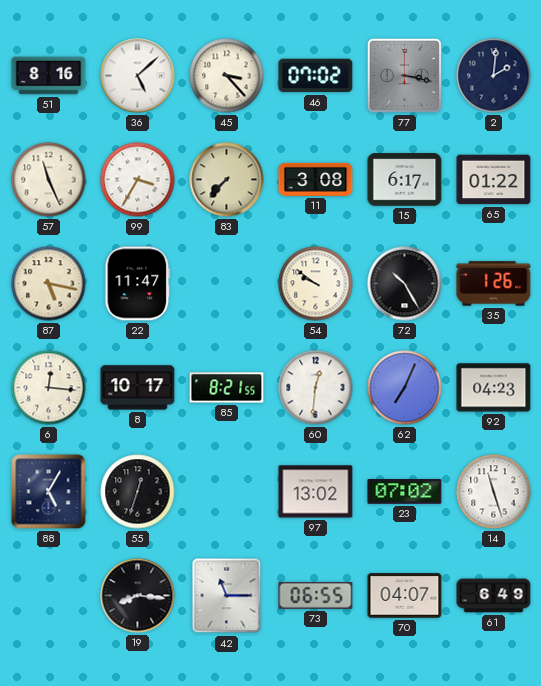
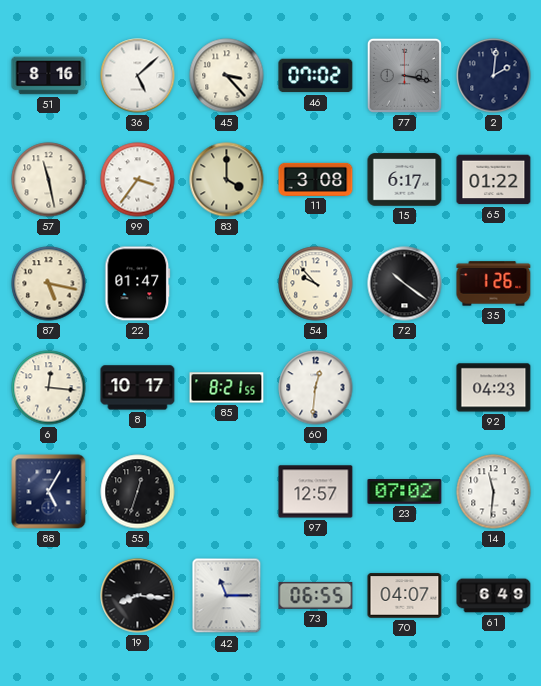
57: 11:26 -> 11:28 (49, 180)
99: 3:35 -> 3:36 (138, 180)
83: 7:37 -> 4:00 (227, 180)
22: 11:47 -> 01:47 (138, 284)
54: 9:51 -> 9:53 (316, 284)
72: 10:25 -> 10:21 (405, 284)
62: 7:04 -> none (405, 388)
97: 13:02 -> 12:57 (316, 492)
14: 11:27 -> 11:31 (494, 492)
